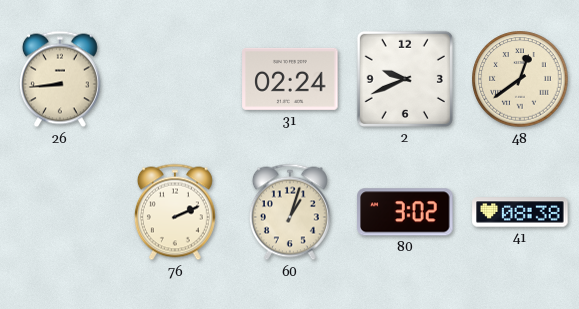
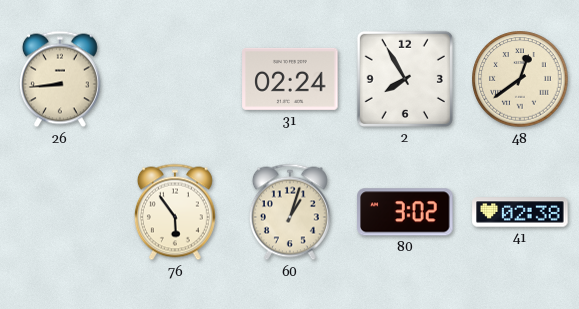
2: 9:41 -> 7:55 (405, 79)
76: 2:11 -> 5:54 (175, 212)
41: 08:38 -> 02:38 (520, 212)
